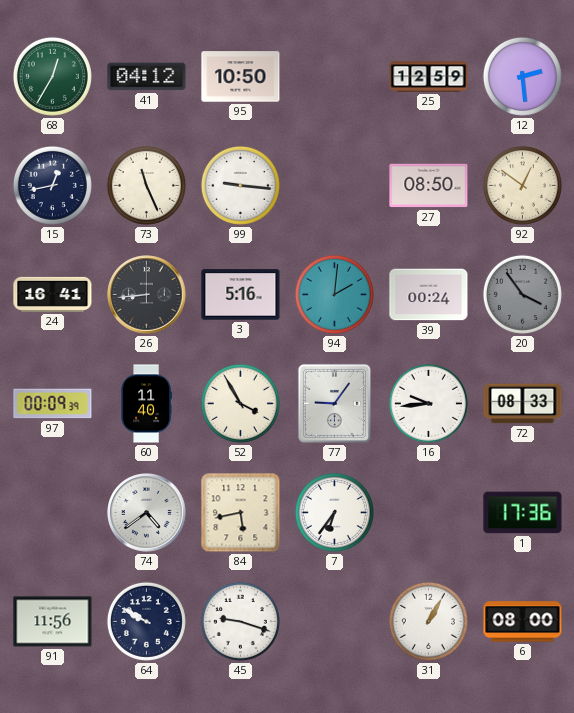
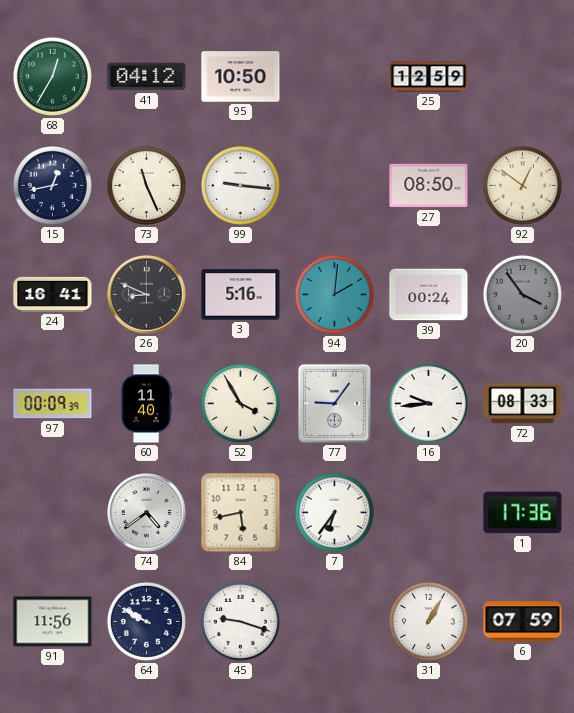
12: 2:29 -> none (522, 76)
26: 8:44 -> 8:49 (147, 295)
6: 08:00 -> 07:59 (523, 622)
